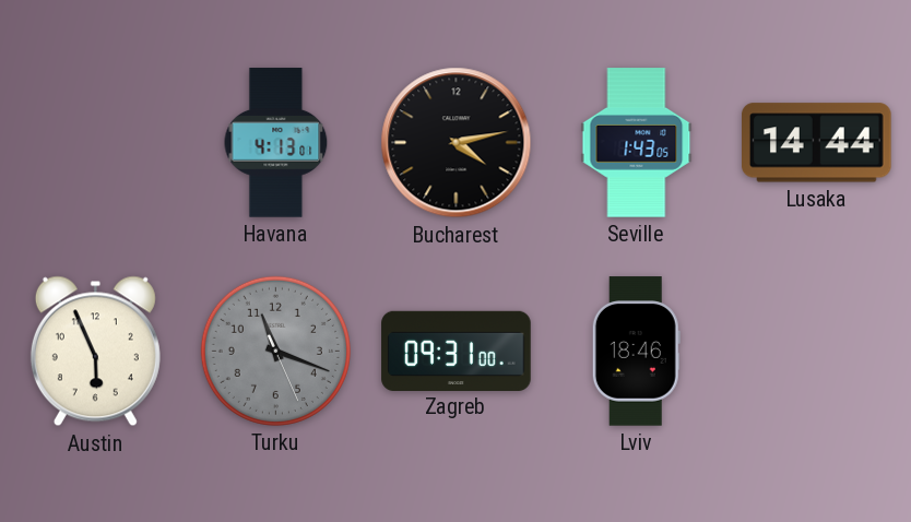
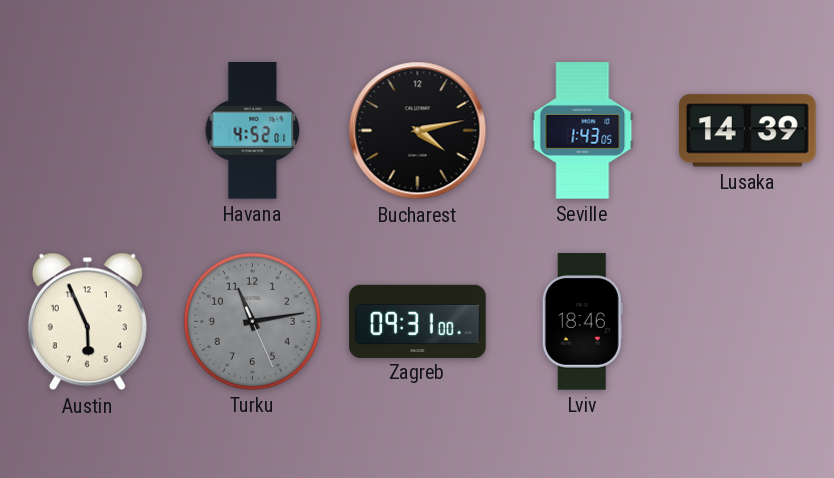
Havana: 4:13 -> 4:52 (253, 131)
Lusaka: 14:44 -> 14:39 (748, 131)
Turku: 11:18 -> 11:13 (252, 321)
